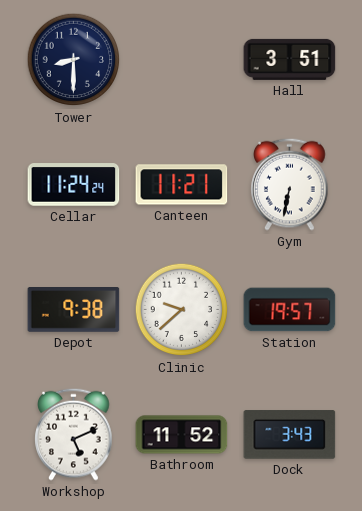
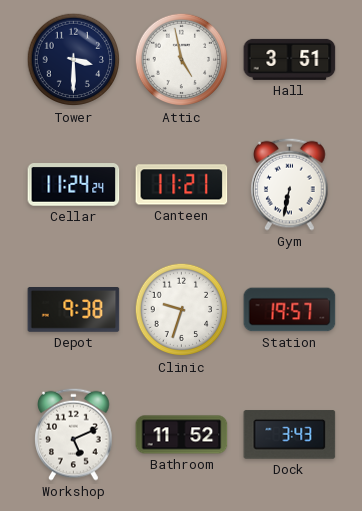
Tower: 8:30 -> 3:30 (74, 60)
Attic: none -> 4:58 (182, 60)
Clinic: 9:38 -> 9:33 (182, 310)
